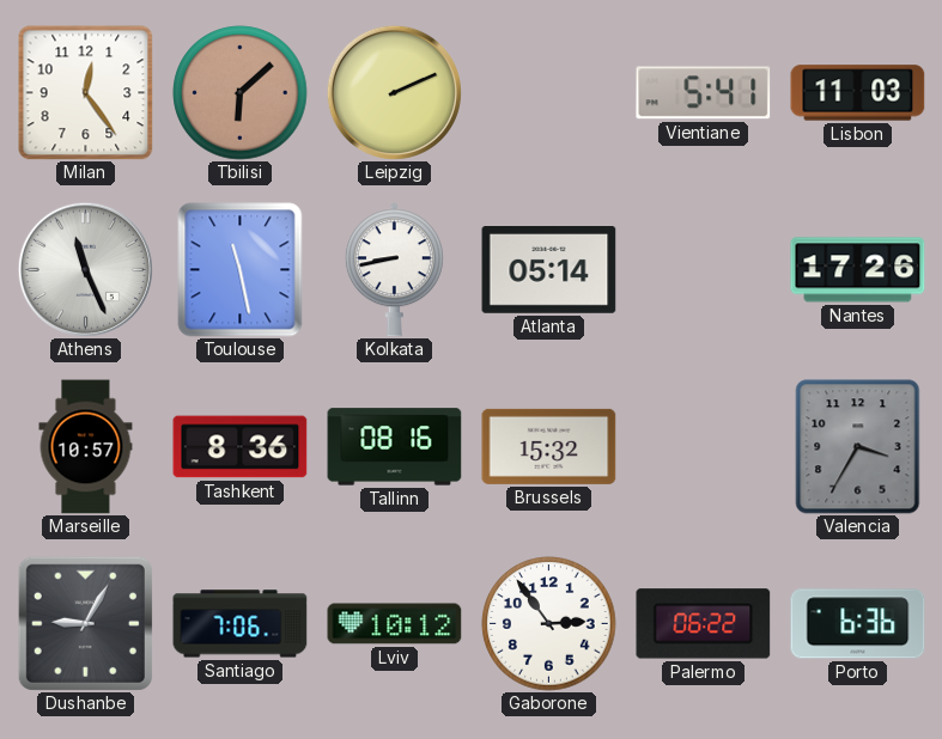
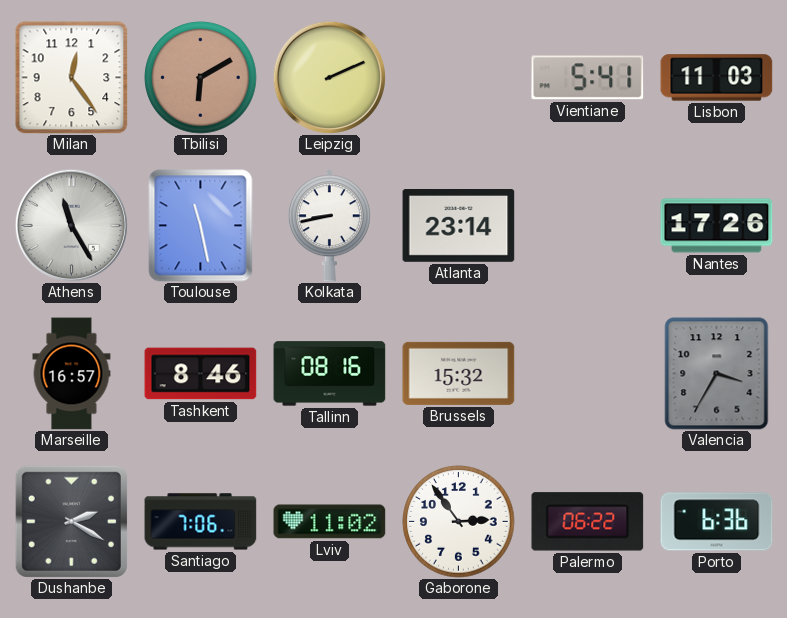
Tbilisi: 6:08 -> 6:10 (201, 78)
Athens: 11:26 -> 11:25 (71, 225)
Atlanta: 05:14 -> 23:14 (459, 226)
Marseille: 10:57 -> 16:57 (72, 374)
Tashkent: 8:36 -> 8:46 (201, 374)
Dushanbe: 9:05 -> 2:20 (71, 521)
Lviv: 10:12 -> 11:02 (330, 522)
